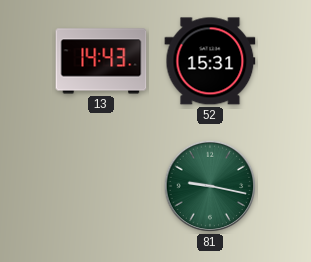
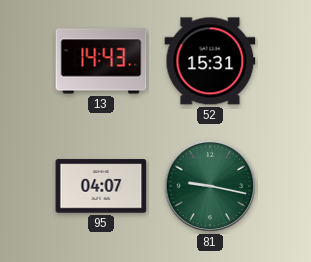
95: none -> 04:07 (101, 186)
